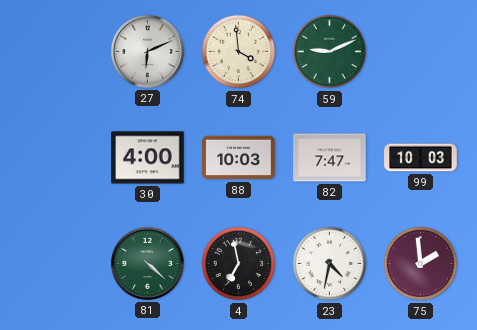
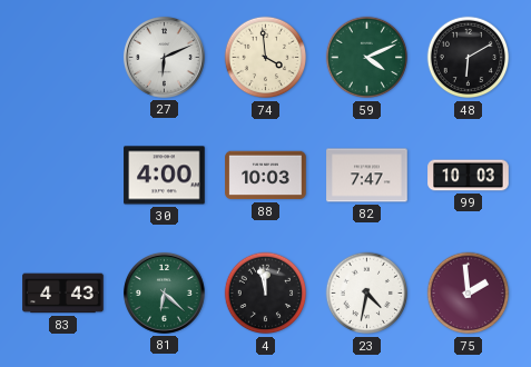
59: 9:11 -> 4:11 (367, 58)
48: none -> 6:10 (469, 58)
83: none -> 4:43 (63, 294)
81: 4:22 -> 6:22 (164, 292)
4: 6:58 -> 11:58 (266, 294)
